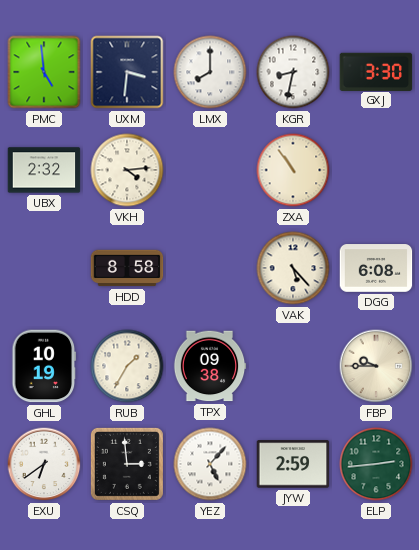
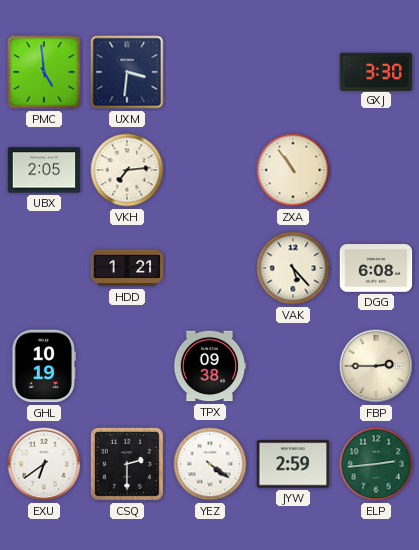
LMX: 8:00 -> none (210, 72)
KGR: 8:32 -> none (293, 72)
UBX: 2:32 -> 2:05 (44, 170)
VKH: 4:14 -> 7:14 (127, 170)
HDD: 8:58 -> 1:21 (127, 268)
RUB: 1:35 -> none (127, 366)
FBP: 9:45 -> 2:45 (376, 366)
CSQ: 2:59 -> 2:30 (127, 464)
YEZ: 5:07 -> 4:21 (210, 464)
